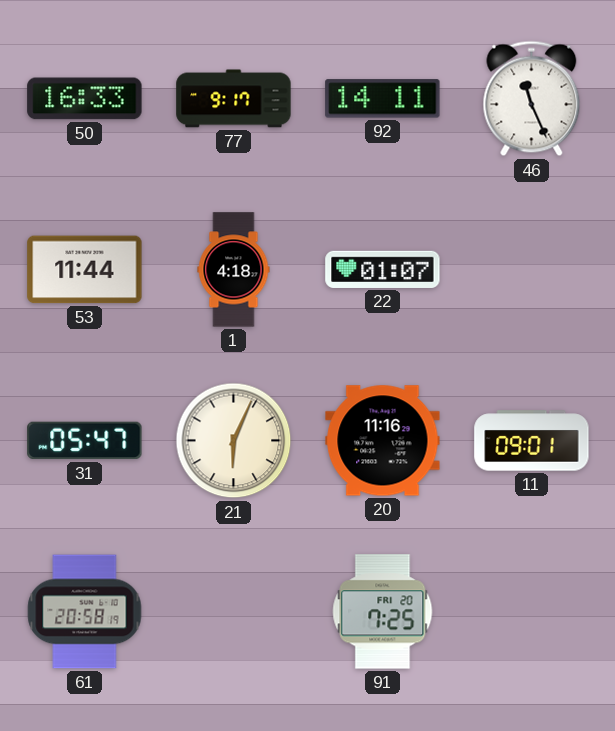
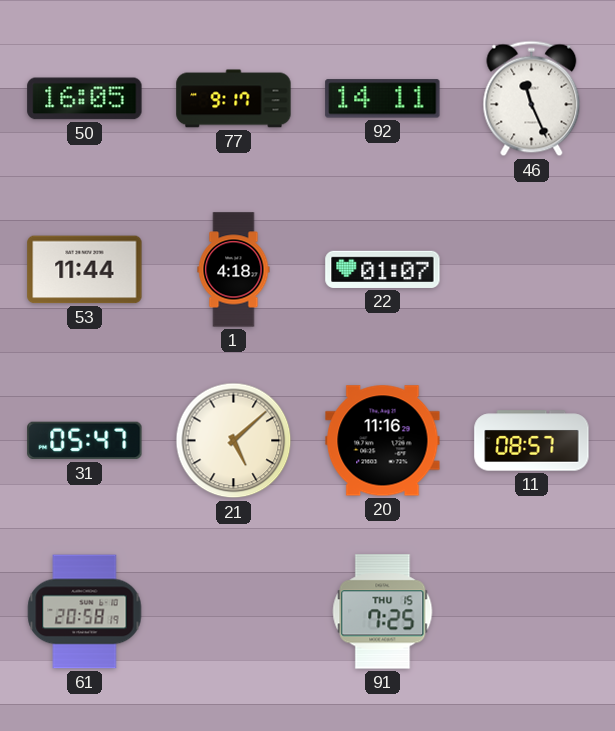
50: 16:33 -> 16:05 (85, 99)
21: 6:04 -> 5:08 (234, 441)
11: 09:01 -> 08:57 (532, 441)
91 date: FRI 20 -> THU 15 (383, 612)
